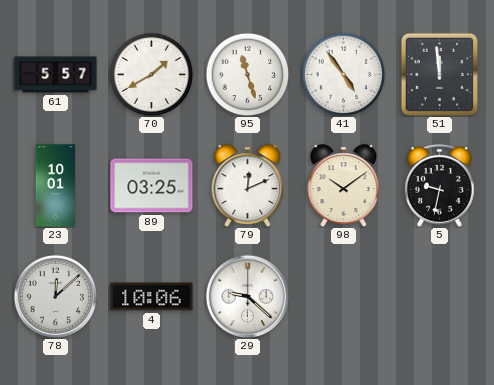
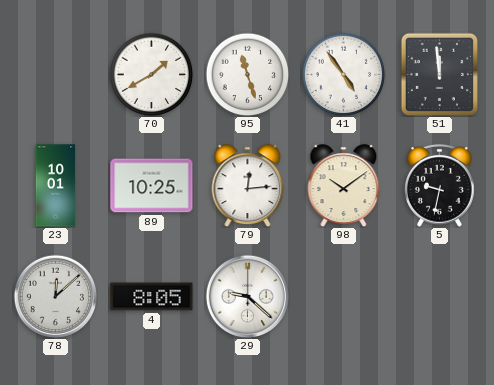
61: 5:57 -> none (56, 75)
89: 03:25 -> 10:25 (152, 186)
79: 12:11 -> 12:14 (248, 185)
4: 10:06 -> 8:05 (152, 297)
